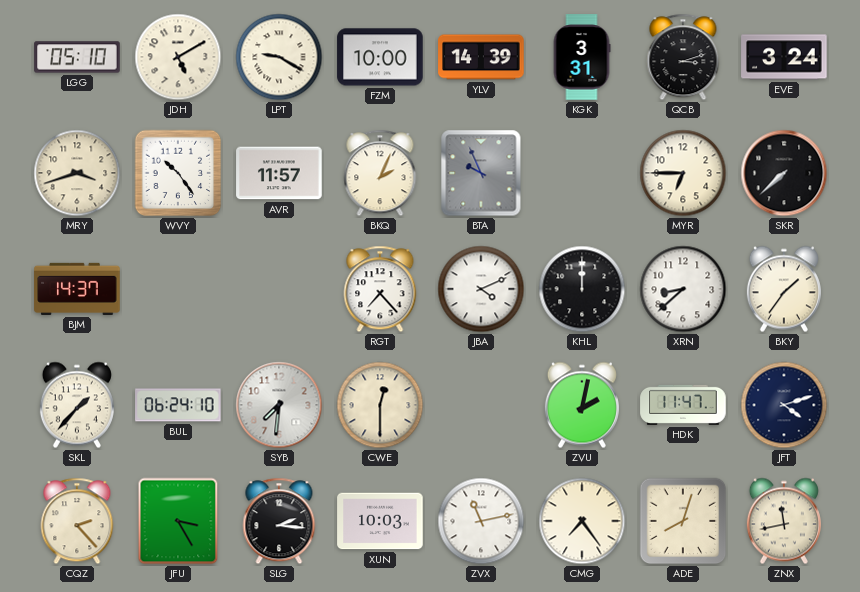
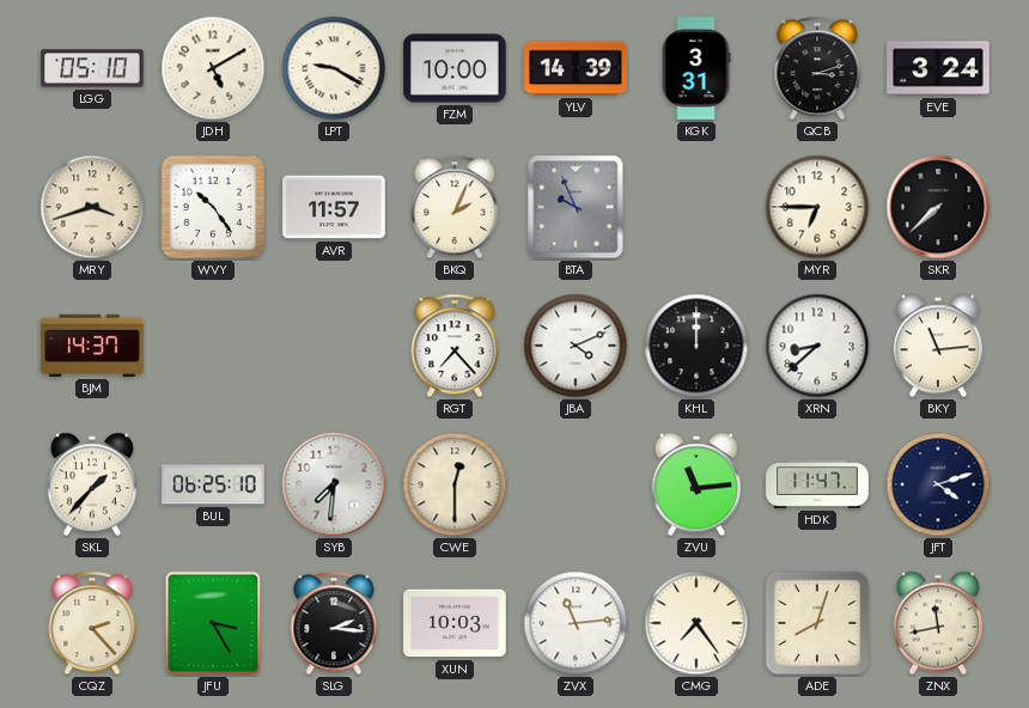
BKY: 1:36 -> 11:14 (938, 346)
BUL: 06:24 -> 06:25 (213, 484)
ZVU: 2:02 -> 11:14 (696, 484)
ZVX: 11:13 -> 11:14 (576, 623)
